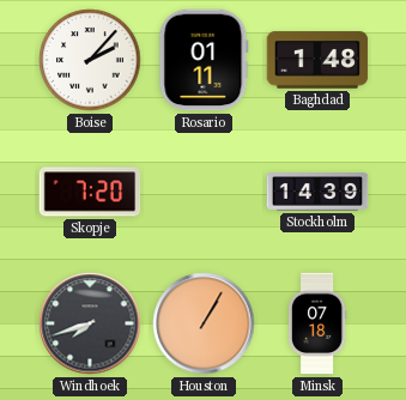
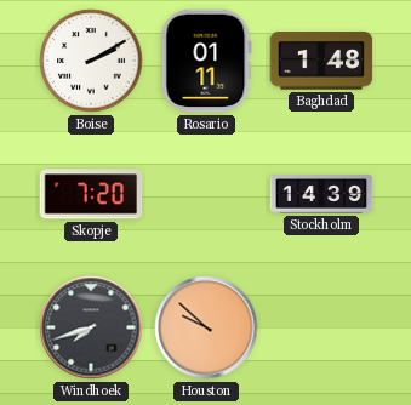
Boise: 2:07 -> 2:10 (91, 61)
Houston: 1:05 -> 9:52 (206, 327)
Minsk: 07:18 -> none (317, 323)
